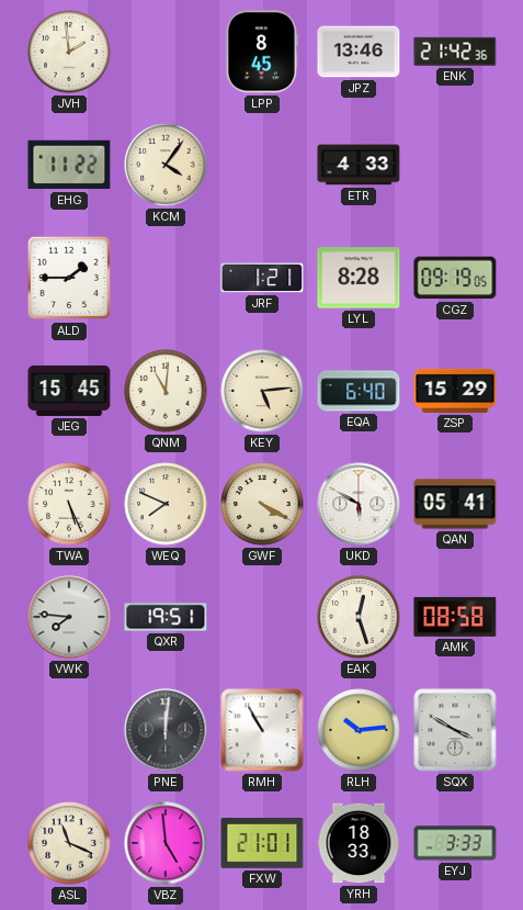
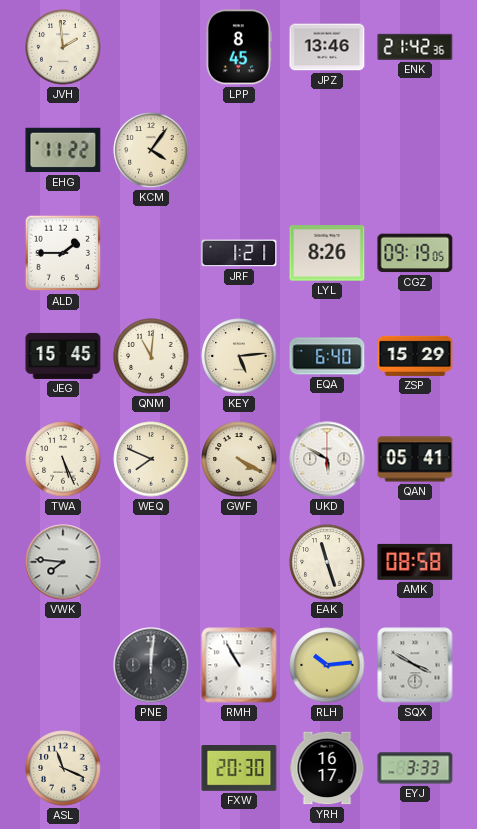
ETR: 4:33 -> none (359, 165)
LYL: 8:28 -> 8:26 (327, 253)
QXR: 19:51 -> none (166, 617)
EAK: 12:27 -> 11:27 (327, 562)
VBZ: 4:59 -> none (166, 843)
FXW: 21:01 -> 20:30 (239, 769)
YRH: 18:33 -> 16:17 (327, 768)
